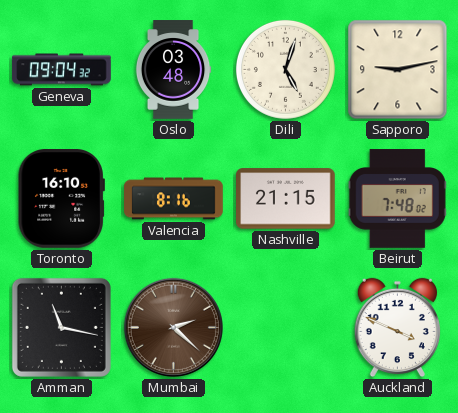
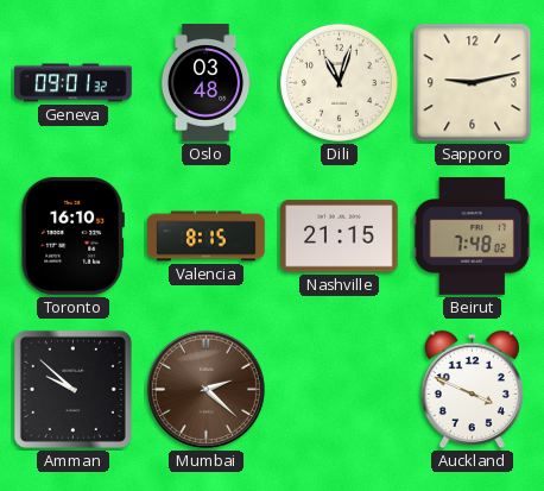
Geneva: 09:04 -> 09:01 (74, 83)
Dili: 5:03 -> 11:03 (339, 82)
Valencia: 8:16 -> 8:15 (207, 237)
Amman: 11:17 -> 9:52 (72, 389)
